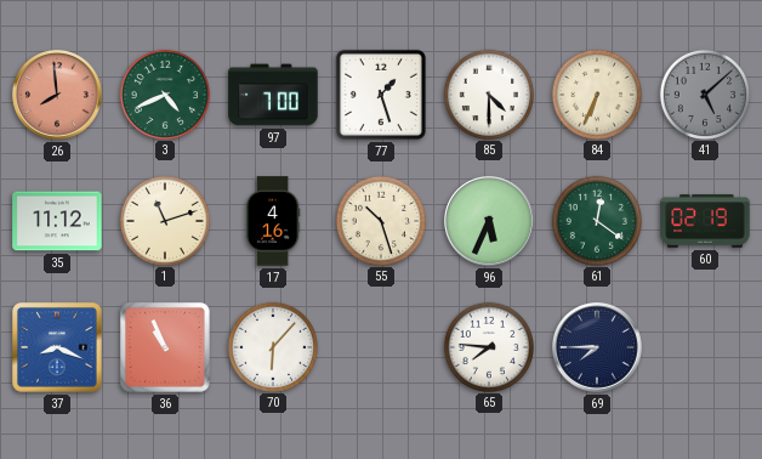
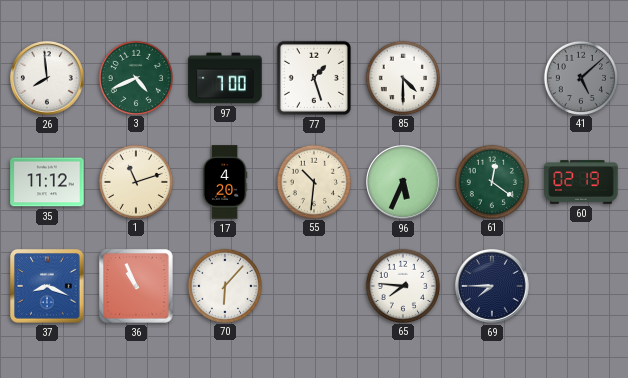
26 dial: salmon -> white (48, 79)
84: 6:34 -> none (596, 93)
17: 4:16 -> 4:20 (225, 182)
55: 10:27 -> 10:31 (313, 181)
